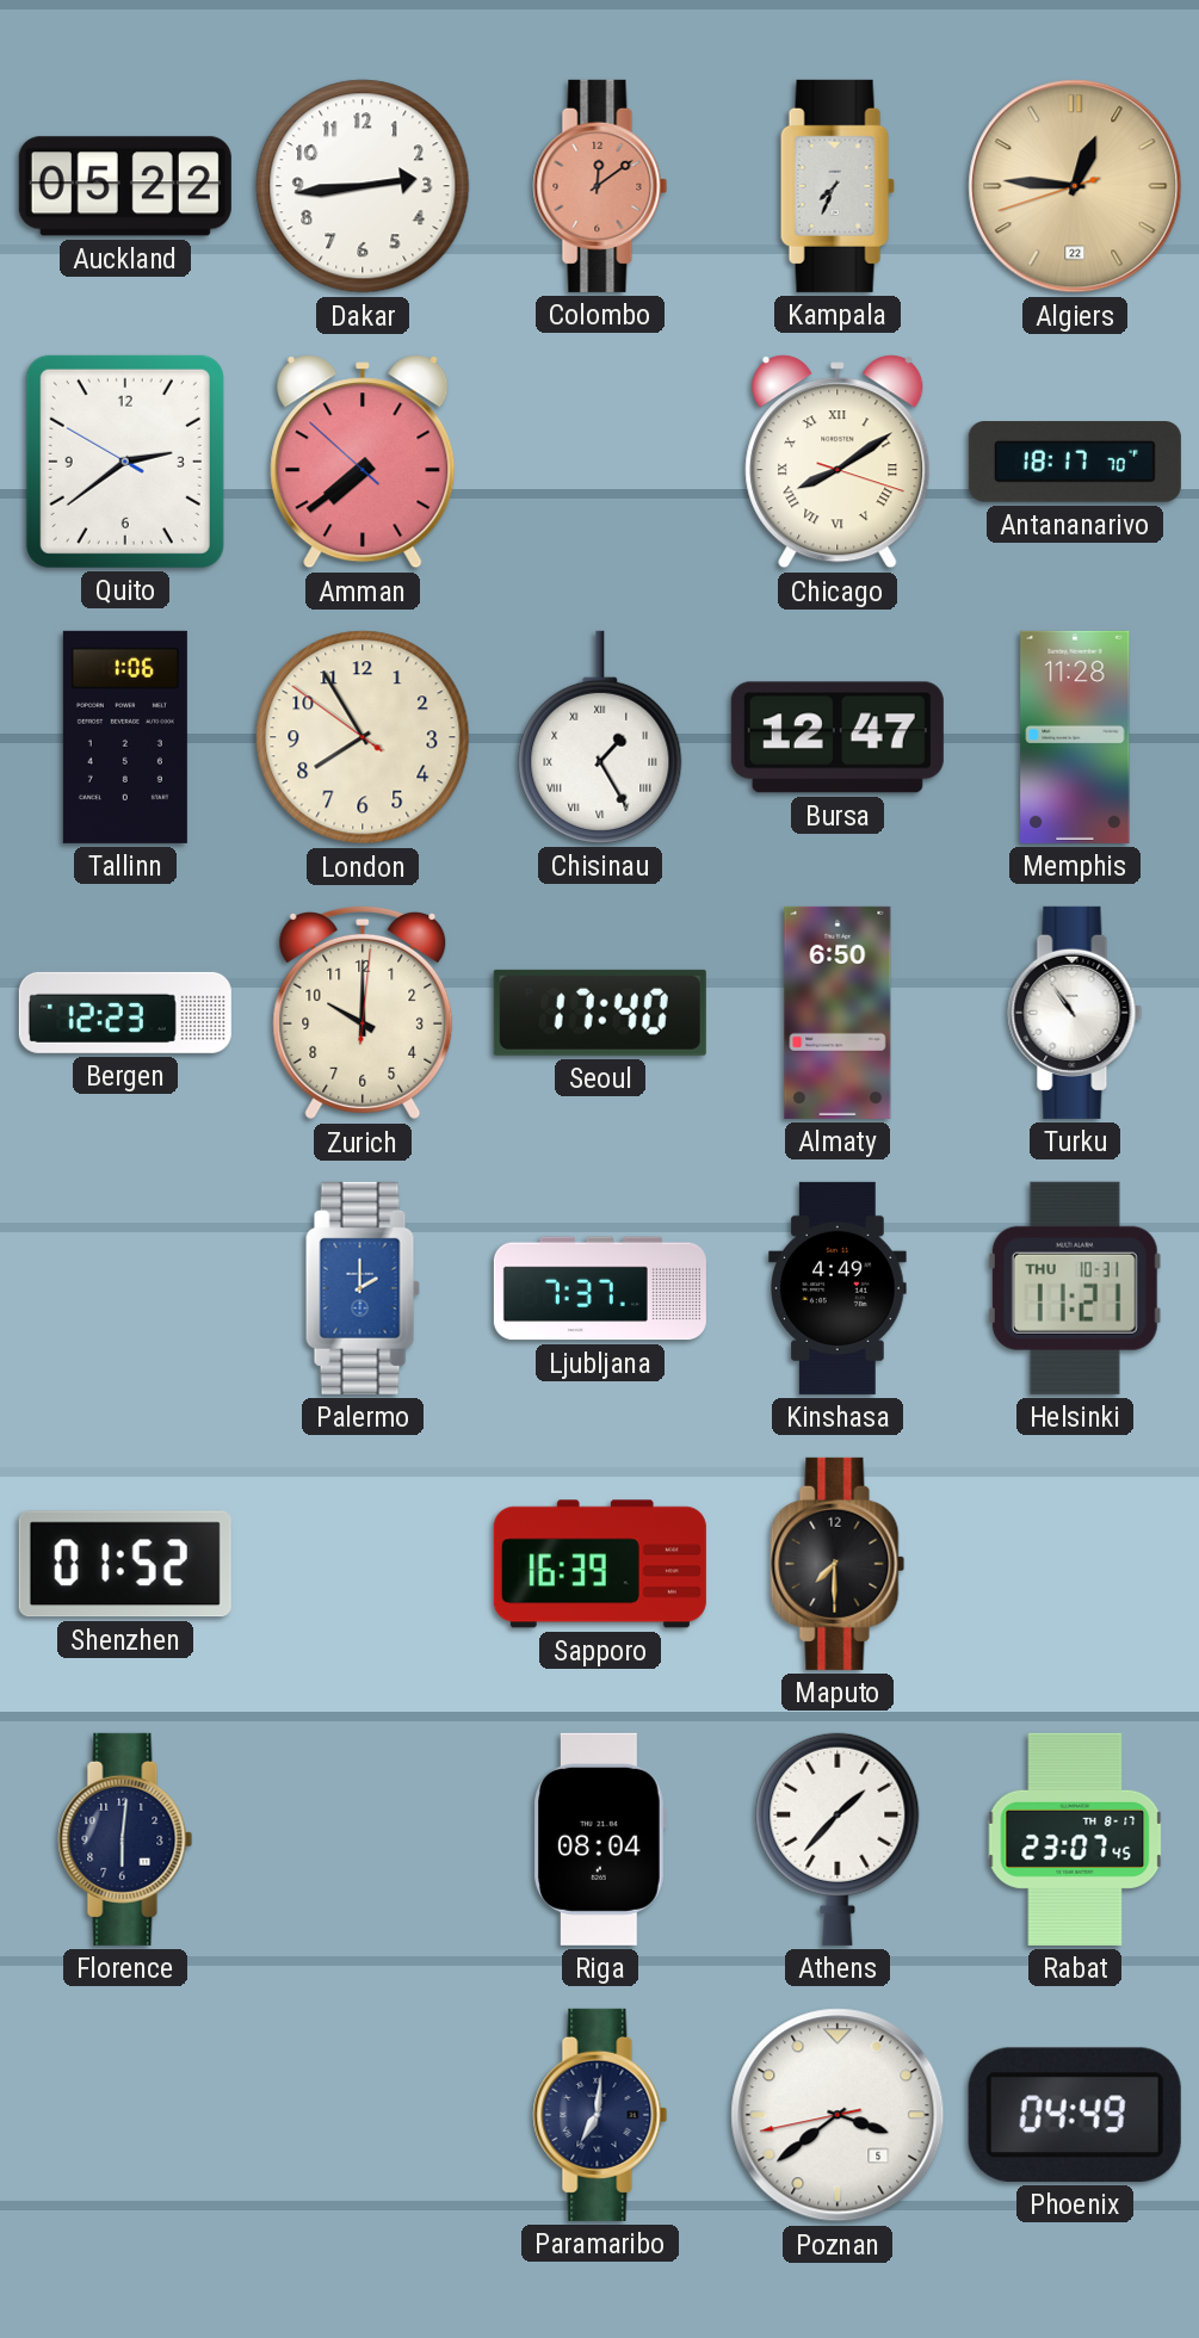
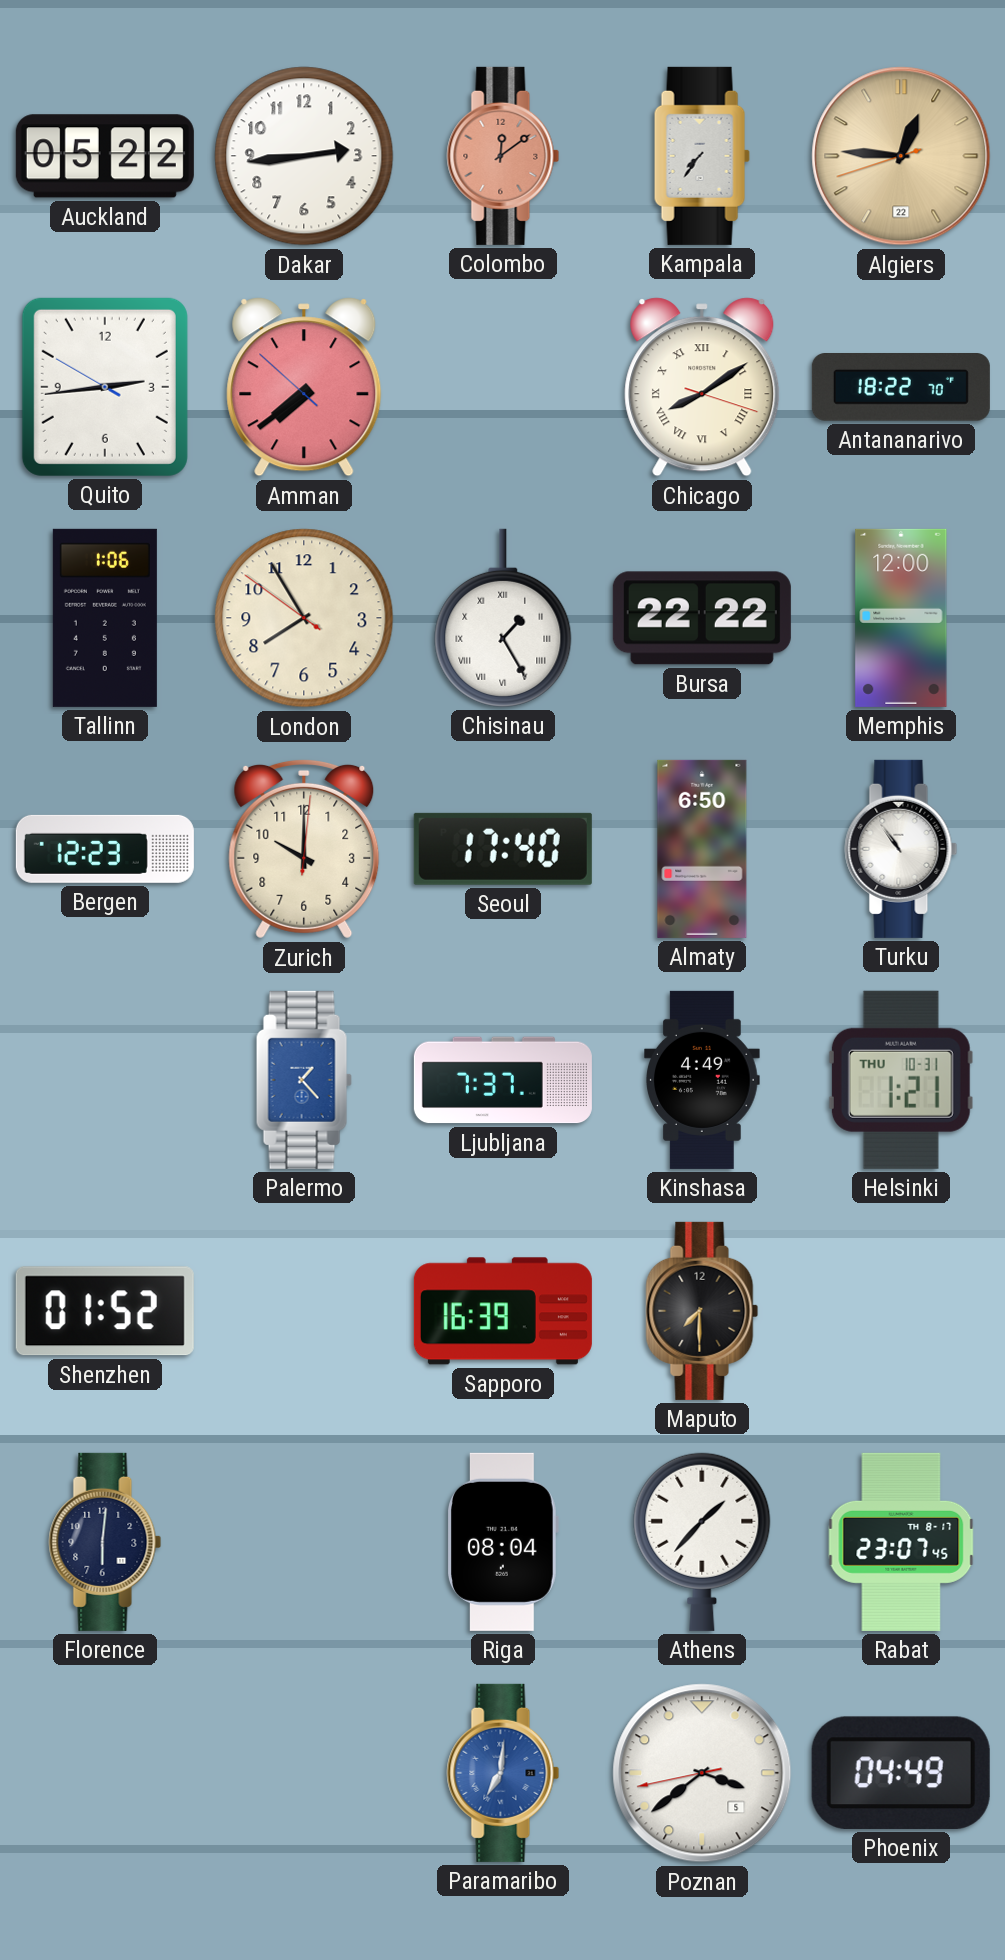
Kampala: 7:34 -> 7:36 (702, 156)
Quito: 2:38 -> 2:43 (105, 387)
Antananarivo: 18:17 -> 18:22 (901, 388)
Bursa: 12:47 -> 22:22 (702, 618)
Memphis: 11:28 -> 12:00 (901, 618)
Palermo: 2:00 -> 1:23 (304, 1080)
Helsinki: 11:21 -> 1:21 (901, 1080)
Paramaribo dial: navy -> blue (503, 1773)
